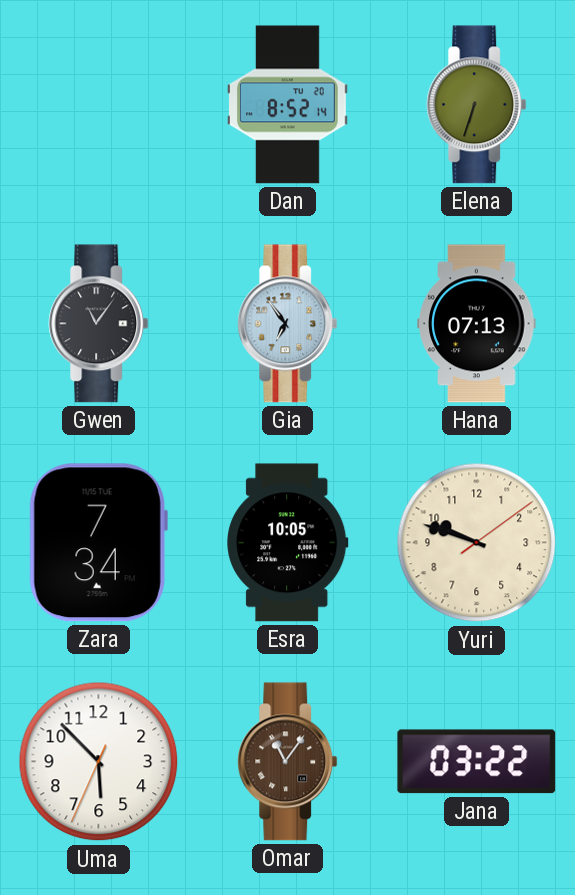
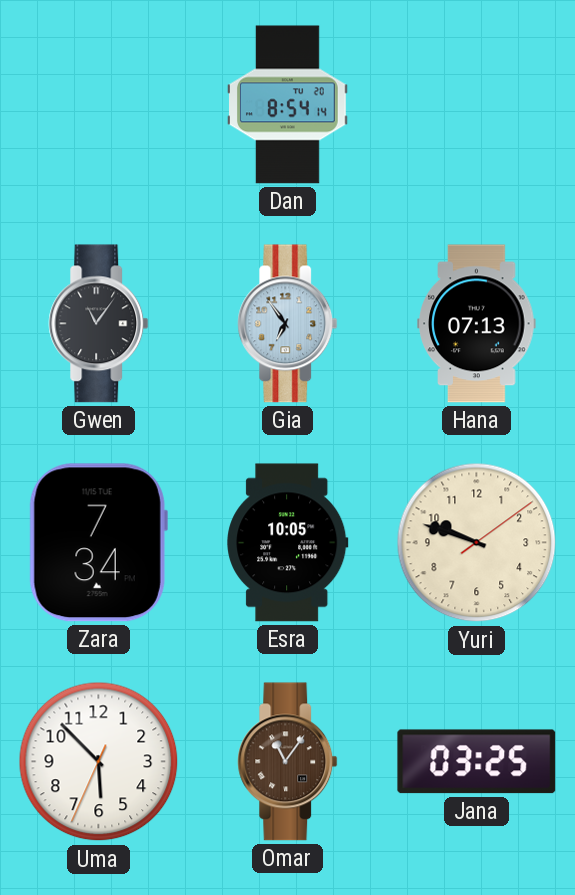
Dan: 8:52 -> 8:54 (288, 105)
Elena: 6:33 -> none (477, 105)
Jana: 03:22 -> 03:25 (477, 762)
